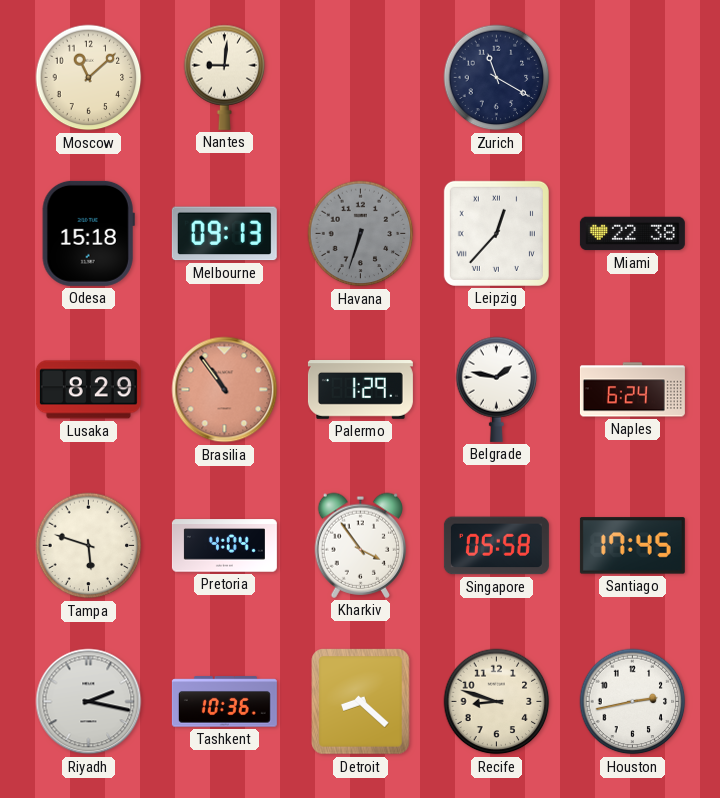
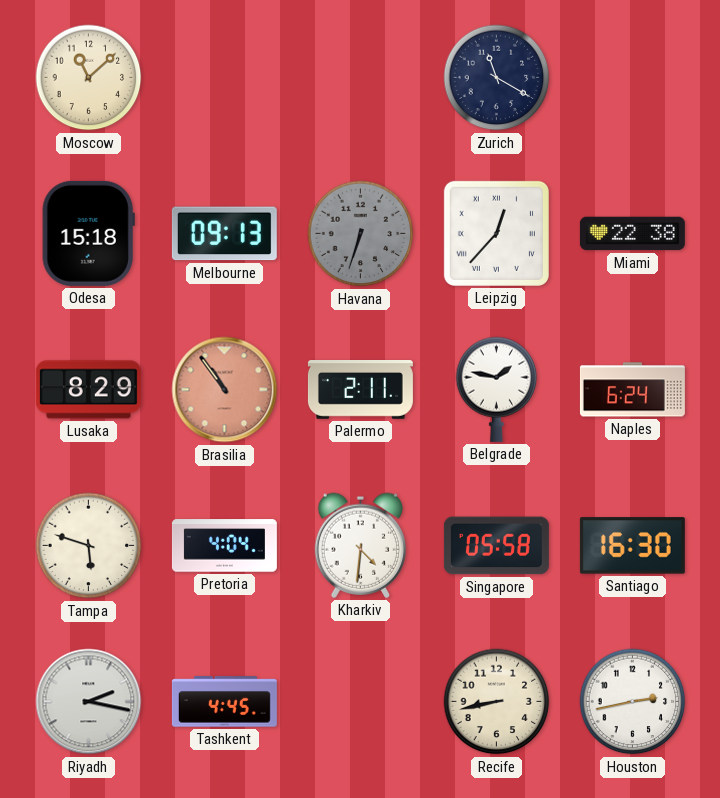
Nantes: 9:01 -> none (225, 77)
Palermo: 1:29 -> 2:11 (360, 390)
Kharkiv: 3:54 -> 4:31 (360, 545)
Santiago: 17:45 -> 16:30 (632, 546)
Tashkent: 10:36 -> 4:45 (224, 702)
Detroit: 8:22 -> none (361, 702)
Recife: 8:48 -> 8:43 (497, 702)
